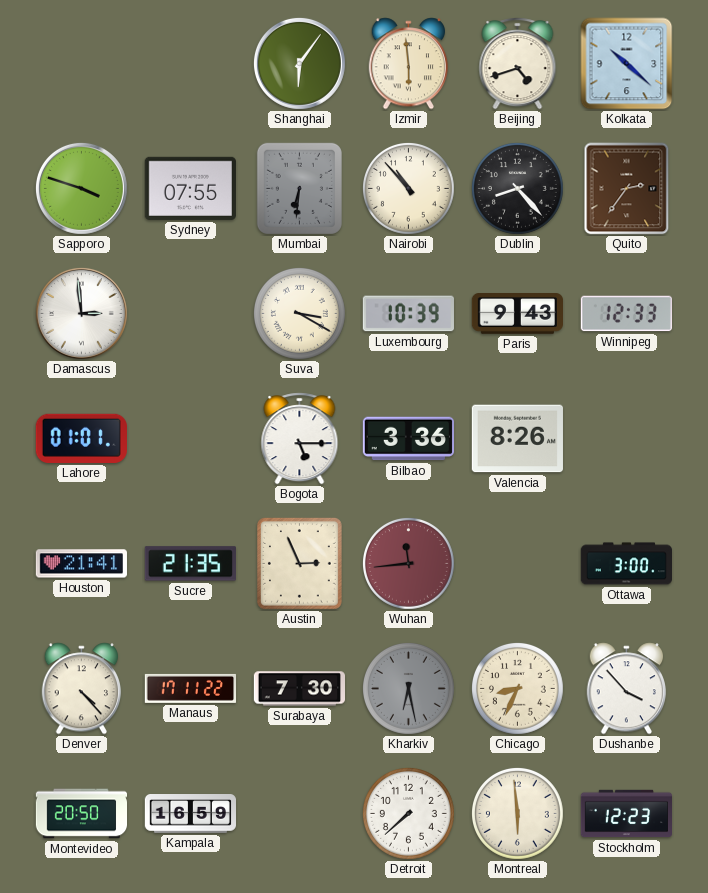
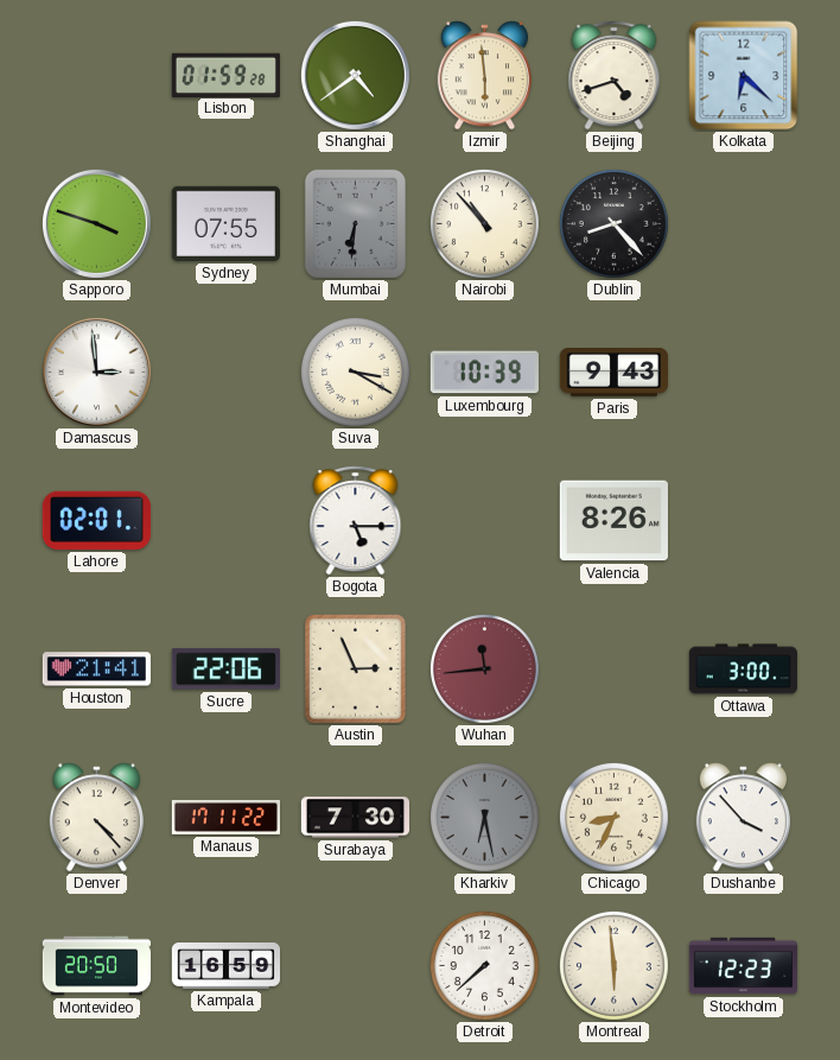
Lisbon: none -> 01:59 (225, 75)
Shanghai: 6:06 -> 4:39 (355, 75)
Kolkata: 10:22 -> 6:22 (744, 76)
Quito: 2:36 -> none (627, 189)
Winnipeg: 12:33 -> none (626, 314)
Lahore: 01:01 -> 02:01 (96, 520)
Bilbao: 3:36 -> none (408, 439)
Sucre: 21:35 -> 22:06 (225, 669)
